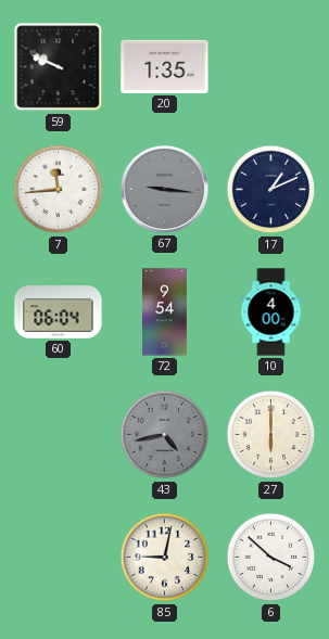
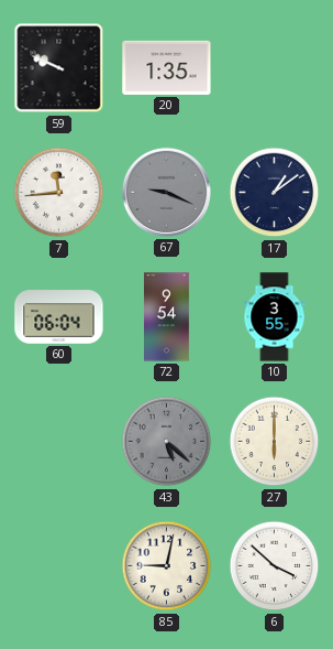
67: 9:16 -> 9:19 (166, 192)
17: 1:11 -> 1:09 (275, 193)
10: 4:00 -> 3:55 (275, 317)
43: 4:43 -> 5:22 (167, 442)
